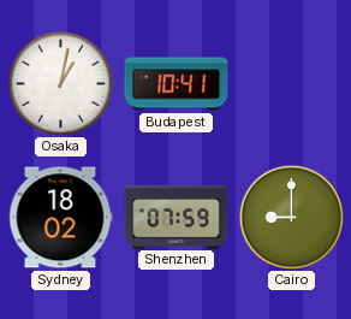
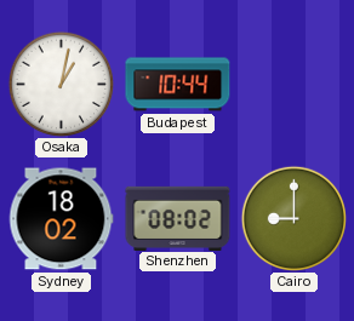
Budapest: 10:41 -> 10:44 (178, 85)
Shenzhen: 07:59 -> 08:02 (178, 218)
